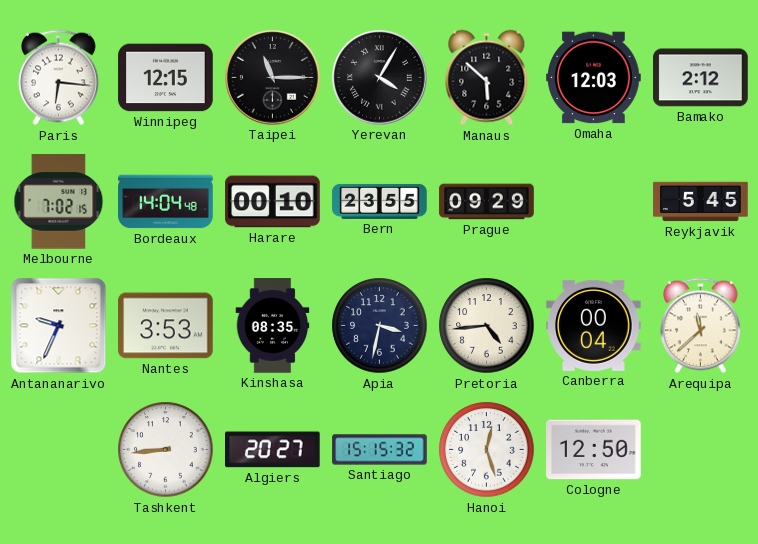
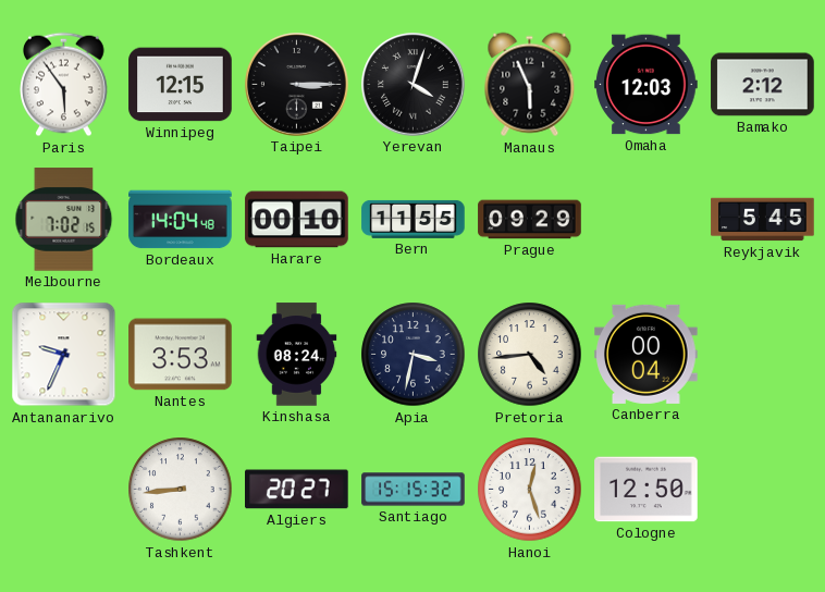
Paris: 6:16 -> 5:54 (64, 85)
Taipei: 11:15 -> 3:15 (297, 85)
Yerevan: 4:05 -> 4:03 (414, 85)
Manaus: 5:52 -> 5:56 (530, 85)
Bern: 23:55 -> 11:55 (414, 219)
Kinshasa: 08:35 -> 08:24 (297, 355)
Arequipa: 11:38 -> none (701, 326)
